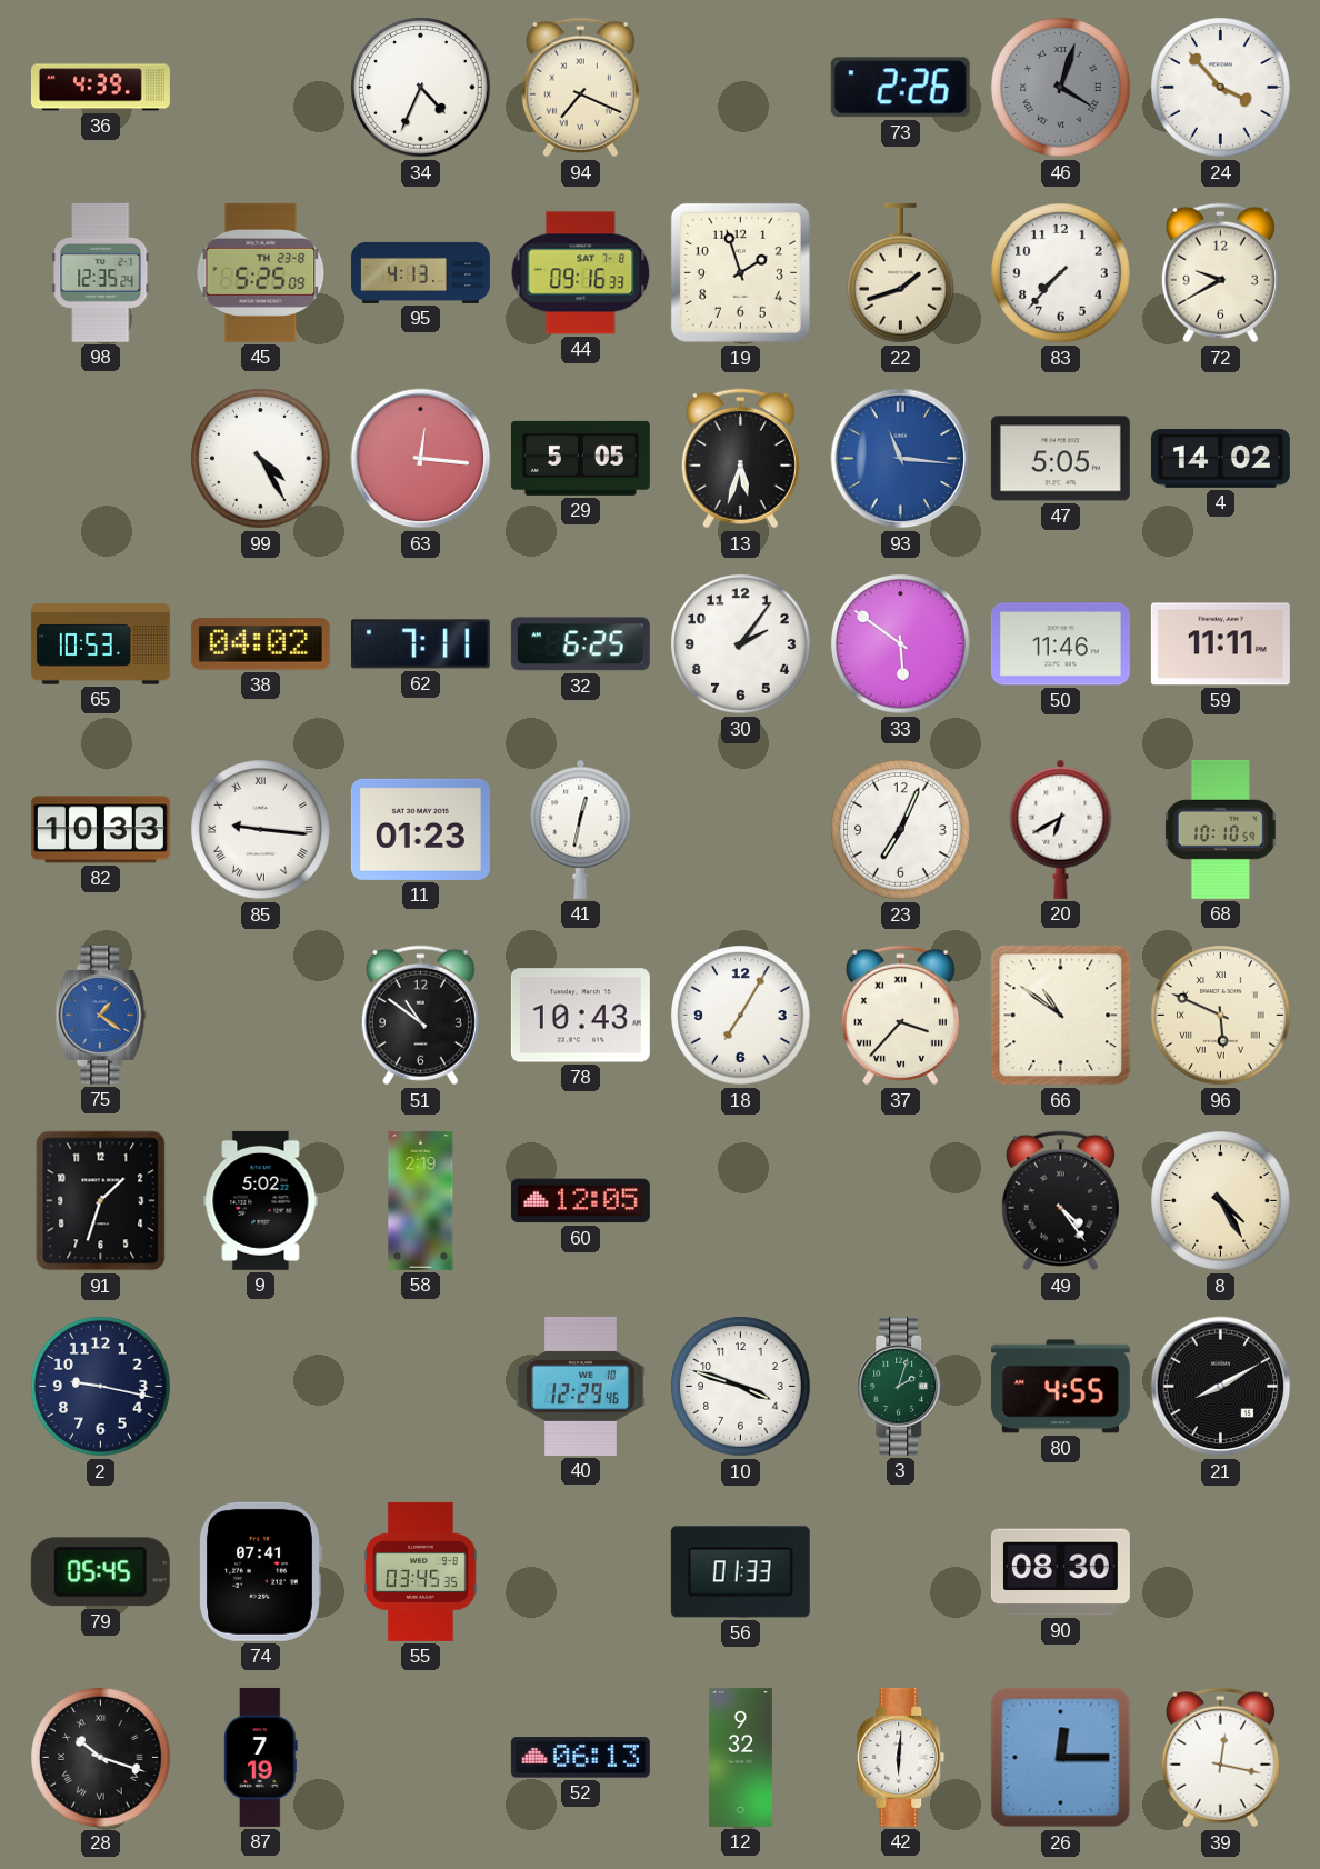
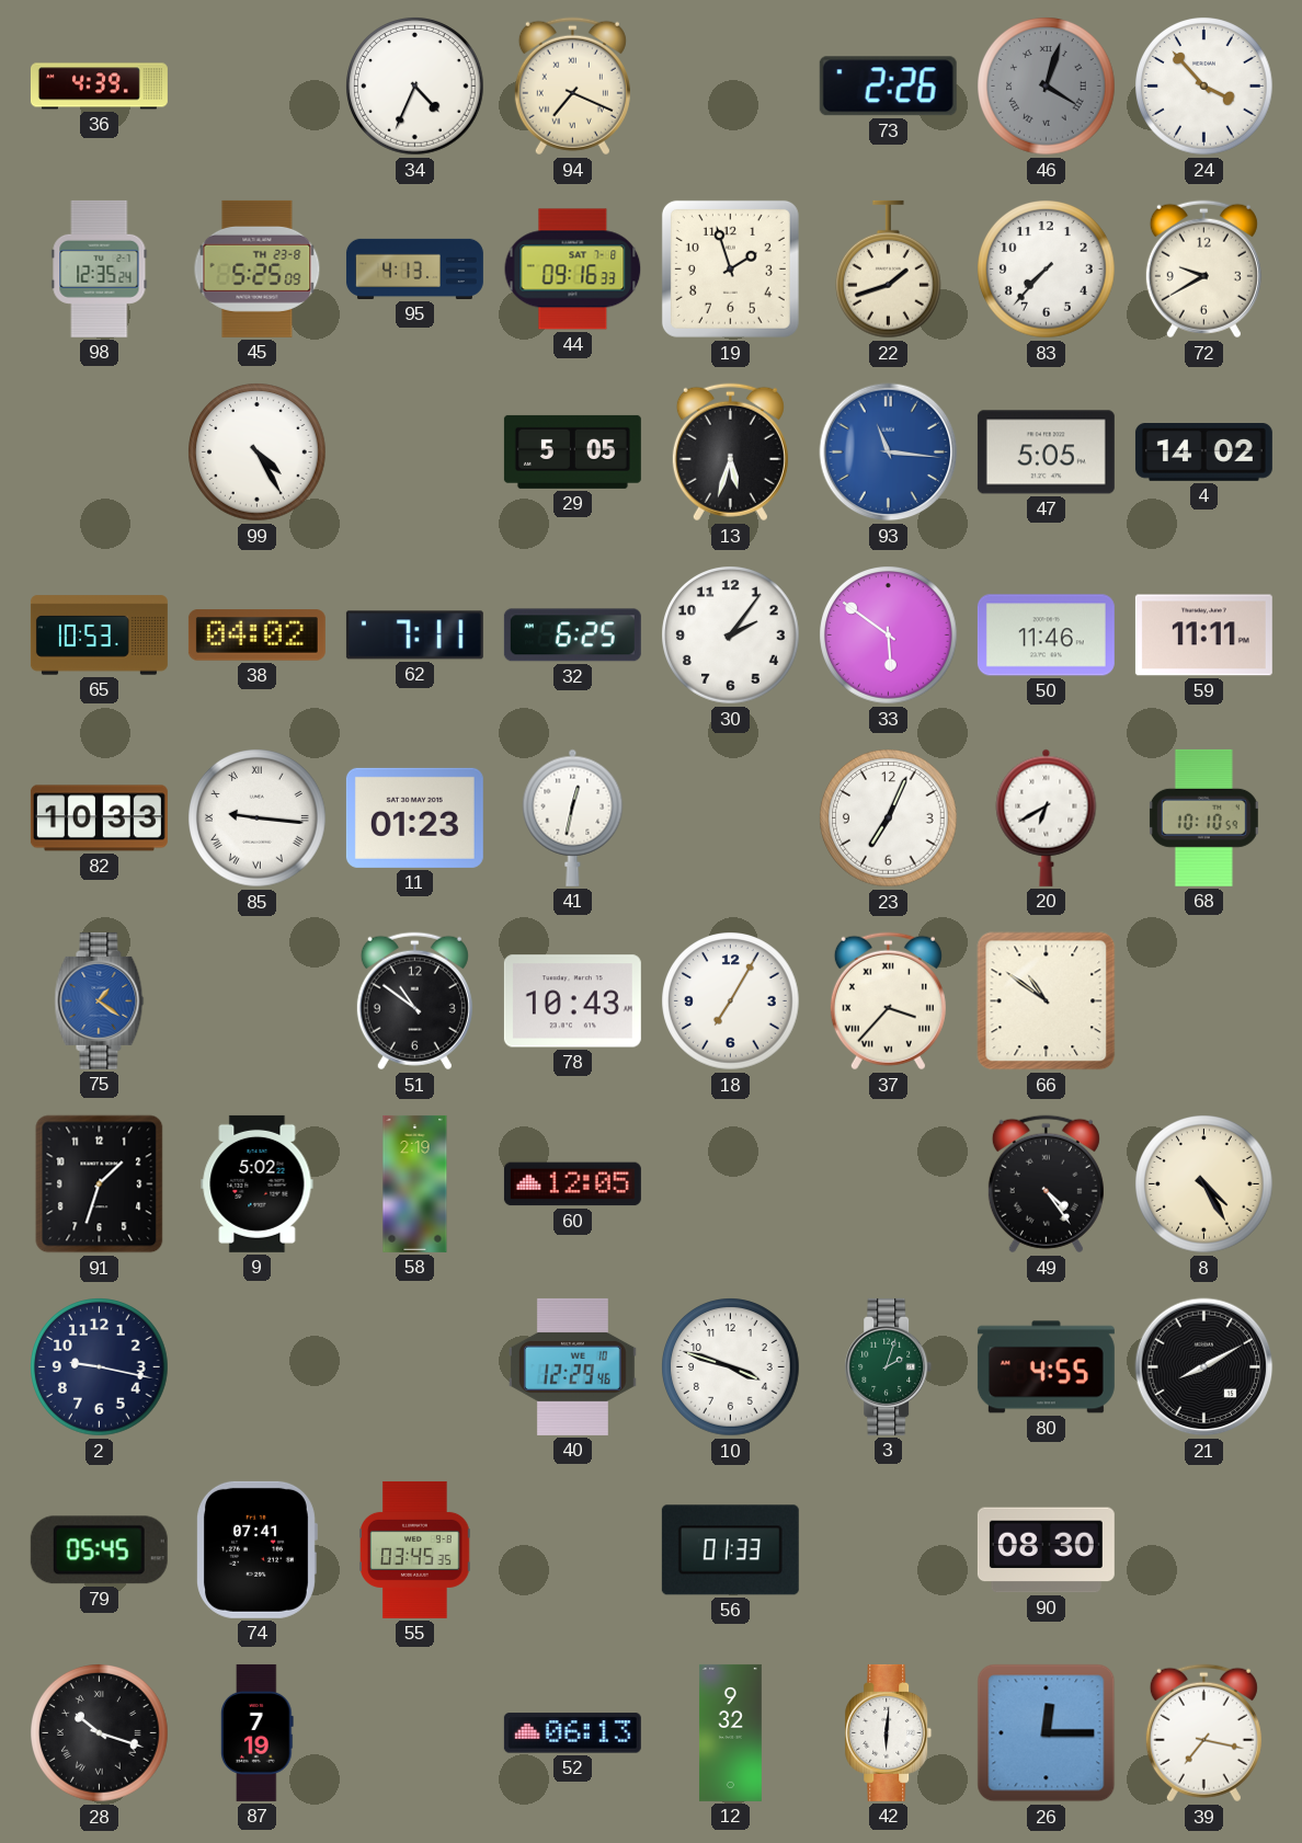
63: 12:16 -> none (421, 459)
96: 5:49 -> none (1221, 1016)
39: 12:17 -> 7:17 (1203, 1733)
